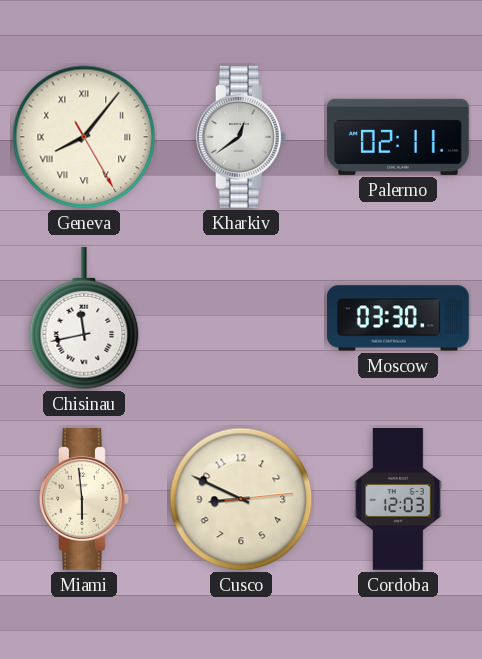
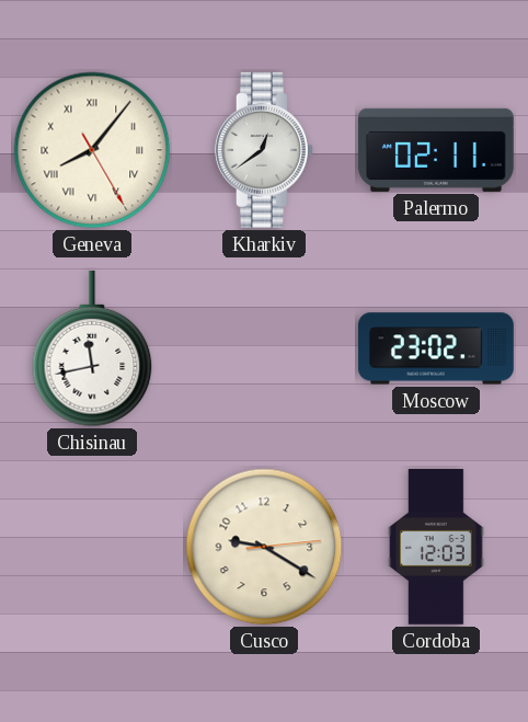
Moscow: 03:30 -> 23:02 (437, 348)
Miami: 5:59 -> none (85, 499)
Cusco: 8:49 -> 9:20 (264, 547)
